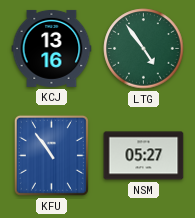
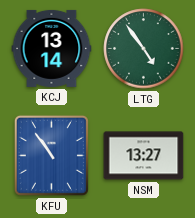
KCJ: 13:16 -> 13:14 (52, 48)
NSM: 05:27 -> 13:27 (144, 156)
